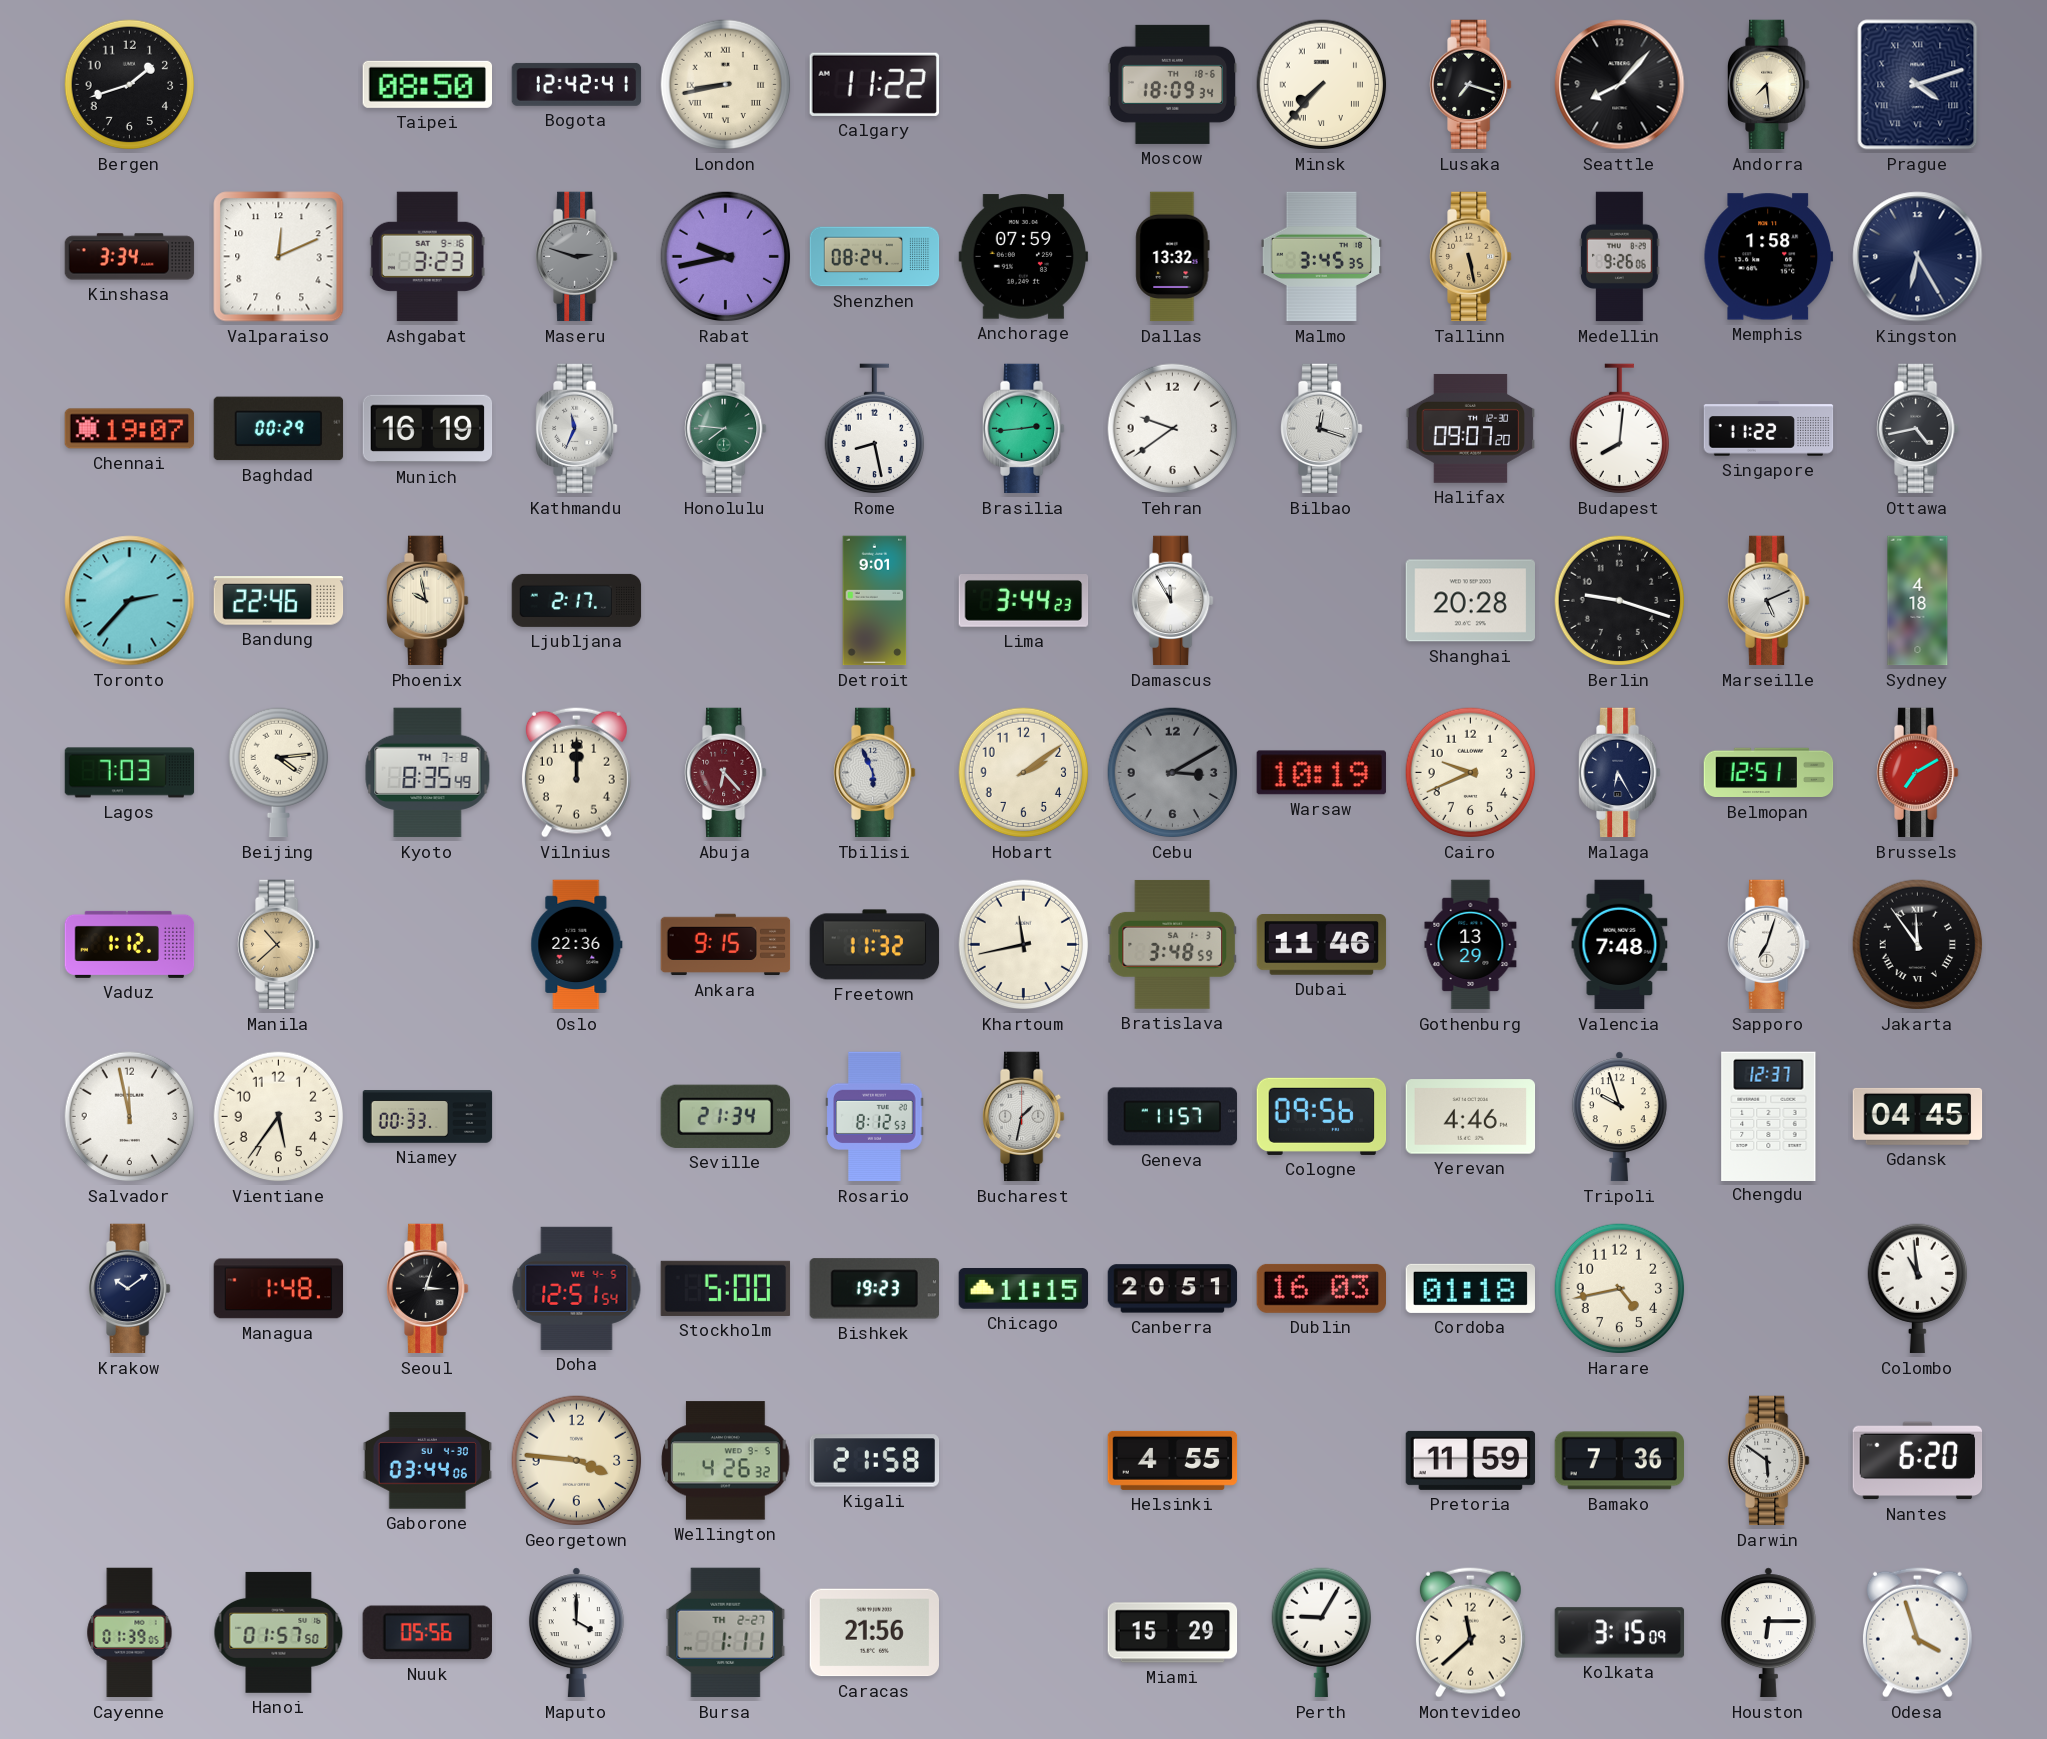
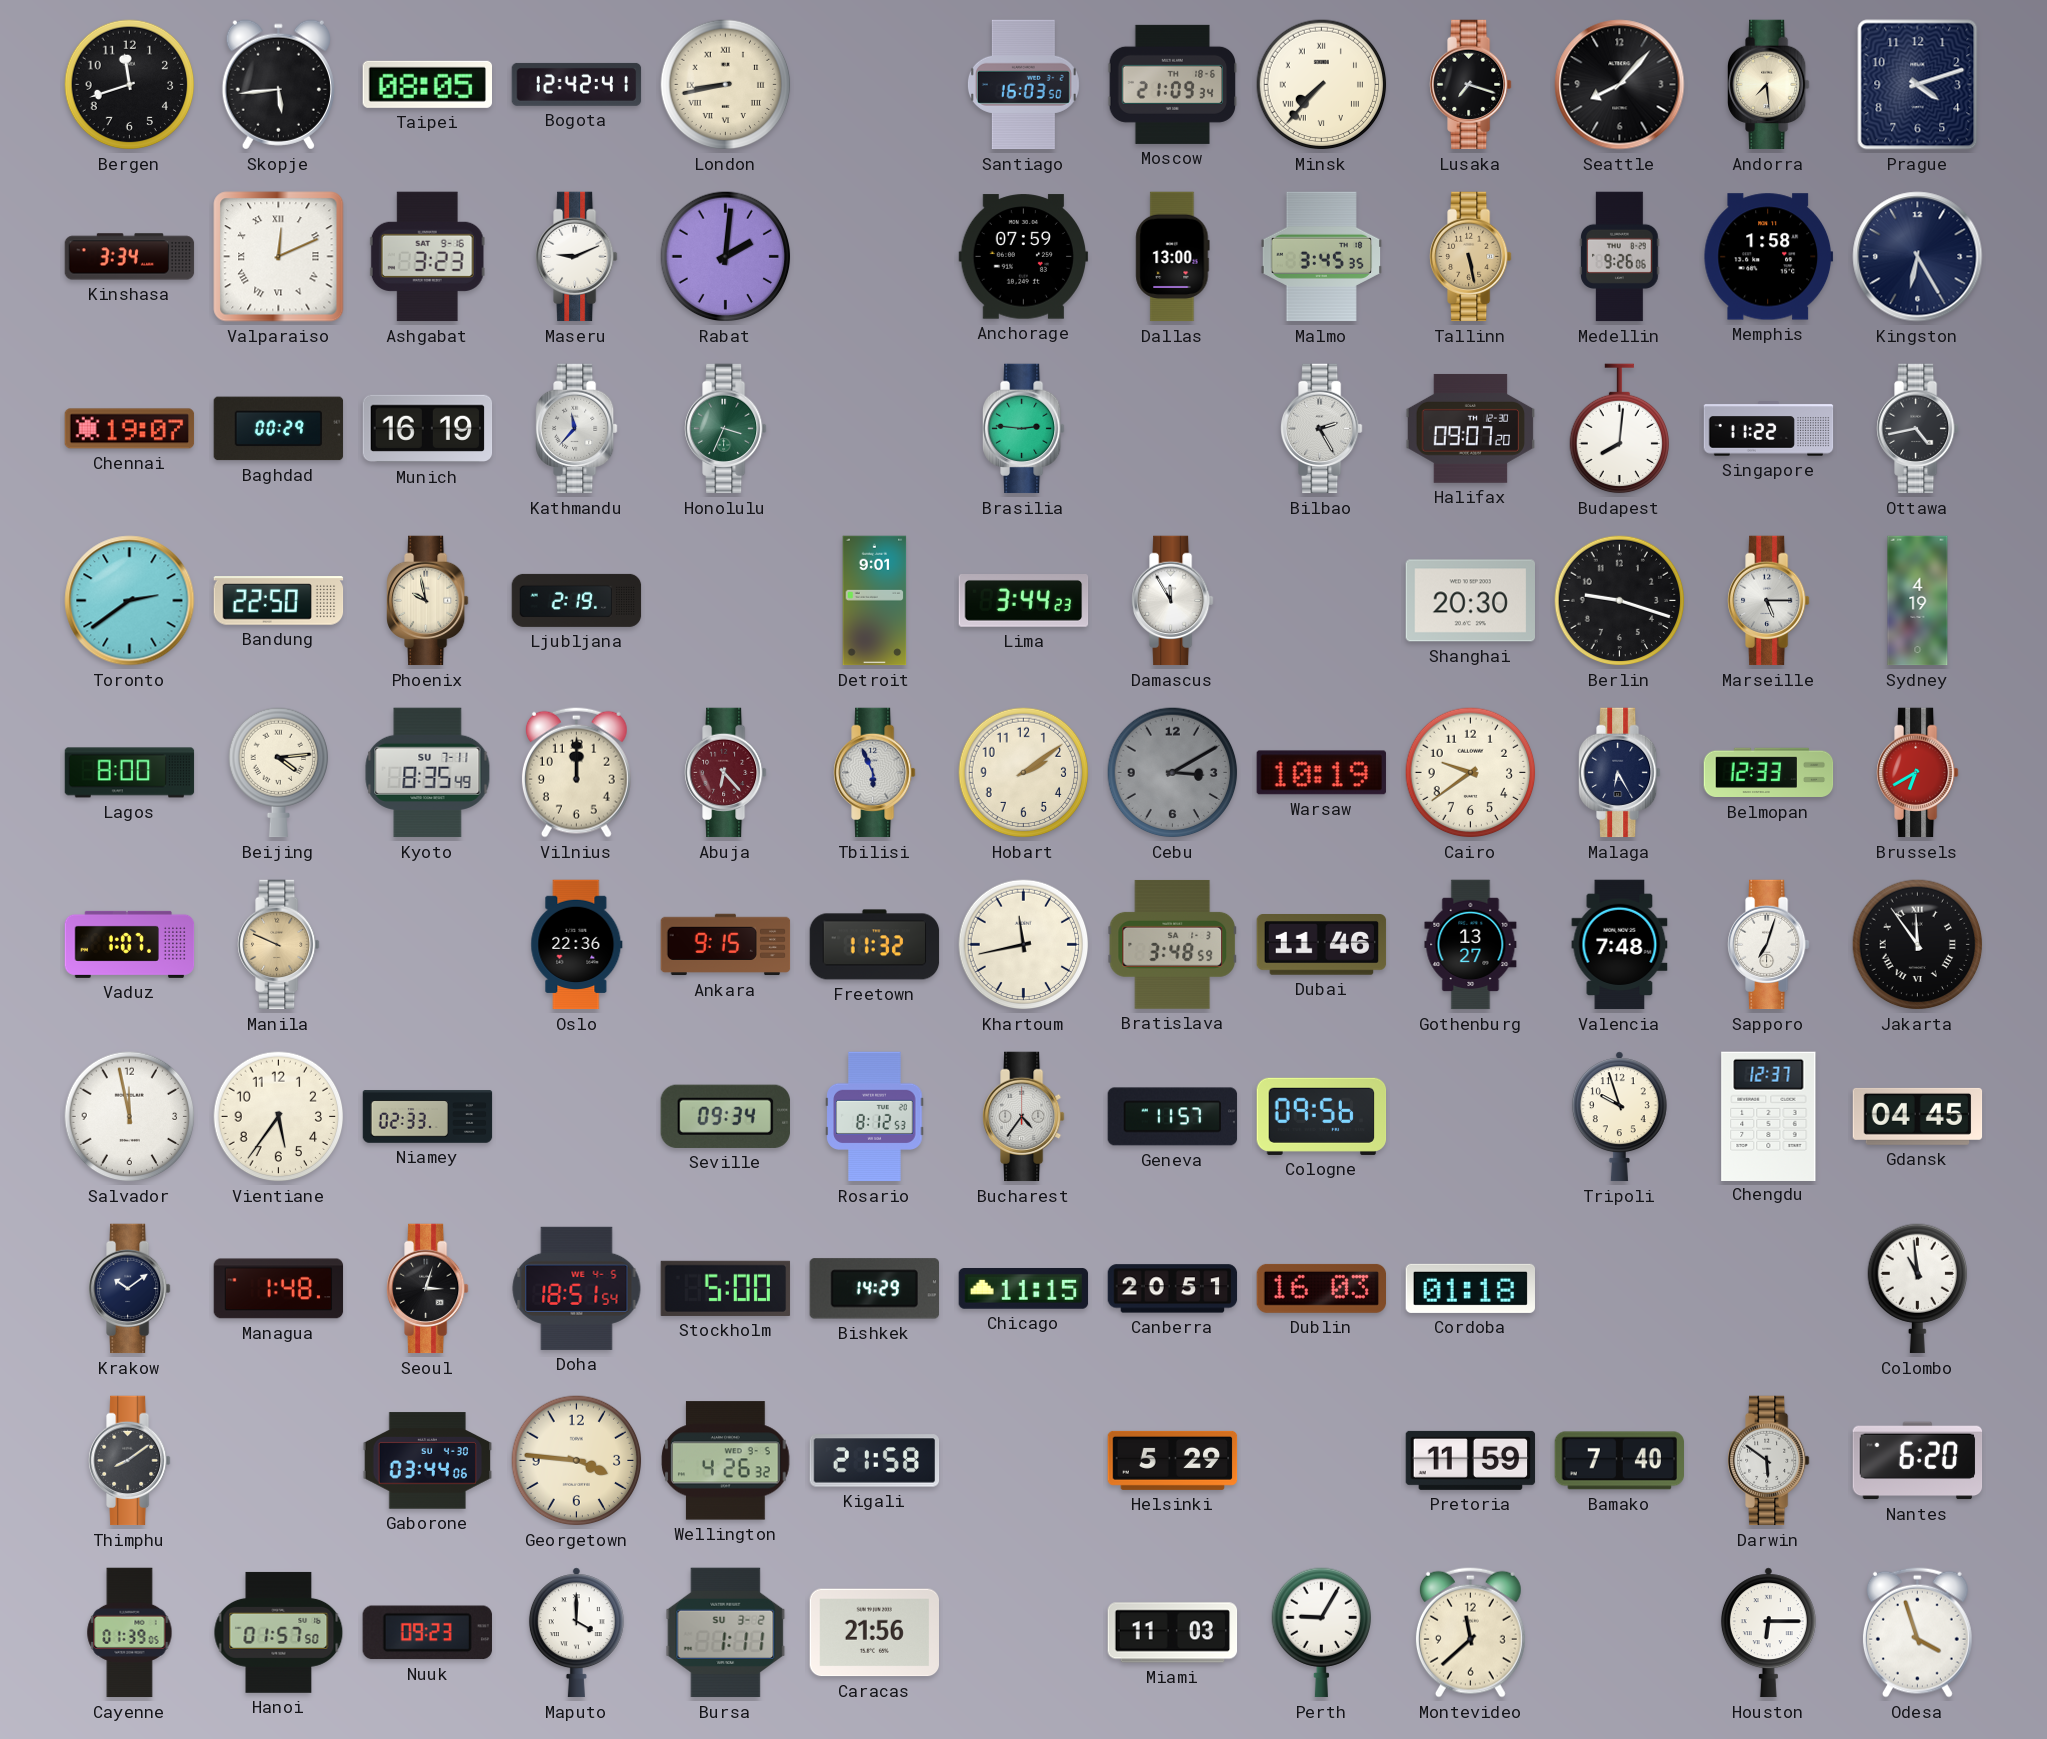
Bergen: 1:42 -> 11:42 (130, 85)
Skopje: none -> 5:44 (278, 85)
Taipei: 08:50 -> 08:05 (427, 84)
Calgary: 11:22 -> none (874, 84)
Santiago: none -> 16:03 (1023, 85)
Moscow: 18:09 -> 21:09 (1173, 84)
Prague numerals: Roman -> Arabic (1918, 85)
Valparaiso numerals: Arabic -> Roman (279, 257)
Maseru: 2:48 -> 9:11 (577, 257)
Maseru dial: grey -> white (577, 257)
Rabat: 9:43 -> 2:01 (726, 257)
Shenzhen: 08:24 -> none (875, 257)
Dallas: 13:32 -> 13:00 (1173, 257)
Kathmandu: 11:34 -> 11:37 (577, 429)
Honolulu: 7:46 -> 3:34 (726, 429)
Rome: 8:28 -> none (874, 429)
Brasilia: 2:44 -> 2:46 (1024, 429)
Tehran: 9:39 -> none (1173, 429)
Bilbao: 12:18 -> 2:25 (1322, 429)
Toronto: 2:37 -> 2:39 (130, 601)
Bandung: 22:46 -> 22:50 (279, 601)
Ljubljana: 2:17 -> 2:19 (577, 600)
Shanghai: 20:28 -> 20:30 (1470, 601)
Marseille: 5:11 -> 5:15 (1769, 601)
Sydney: 4:18 -> 4:19 (1918, 601)
Lagos: 7:03 -> 8:00 (130, 773)
Kyoto date: TH 7-8 -> SU 7-11 (428, 773)
Cairo: 9:41 -> 9:39 (1471, 773)
Belmopan: 12:51 -> 12:33 (1769, 773)
Brussels: 7:10 -> 6:40 (1918, 773)
Vaduz: 1:12 -> 1:07 (130, 944)
Manila: 10:38 -> 9:49 (279, 945)
Gothenburg: 13:29 -> 13:27 (1471, 945)
Niamey: 00:33 -> 02:33 (428, 1117)
Seville: 21:34 -> 09:34 (725, 1116)
Bucharest: 1:32 -> 4:36 (1024, 1117)
Yerevan: 4:46 -> none (1471, 1117)
Doha: 12:51 -> 18:51 (577, 1288)
Bishkek: 19:23 -> 14:29 (874, 1289)
Harare: 4:43 -> none (1620, 1289)
Thimphu: none -> 8:09 (130, 1461)
Helsinki: 4:55 -> 5:29 (1173, 1460)
Bamako: 7:36 -> 7:40 (1619, 1461)
Nuuk: 05:56 -> 09:23 (427, 1633)
Bursa date: TH 2-27 -> SU 3-2 (726, 1633)
Miami: 15:29 -> 11:03 (1173, 1633)
Kolkata: 3:15 -> none (1620, 1633)
